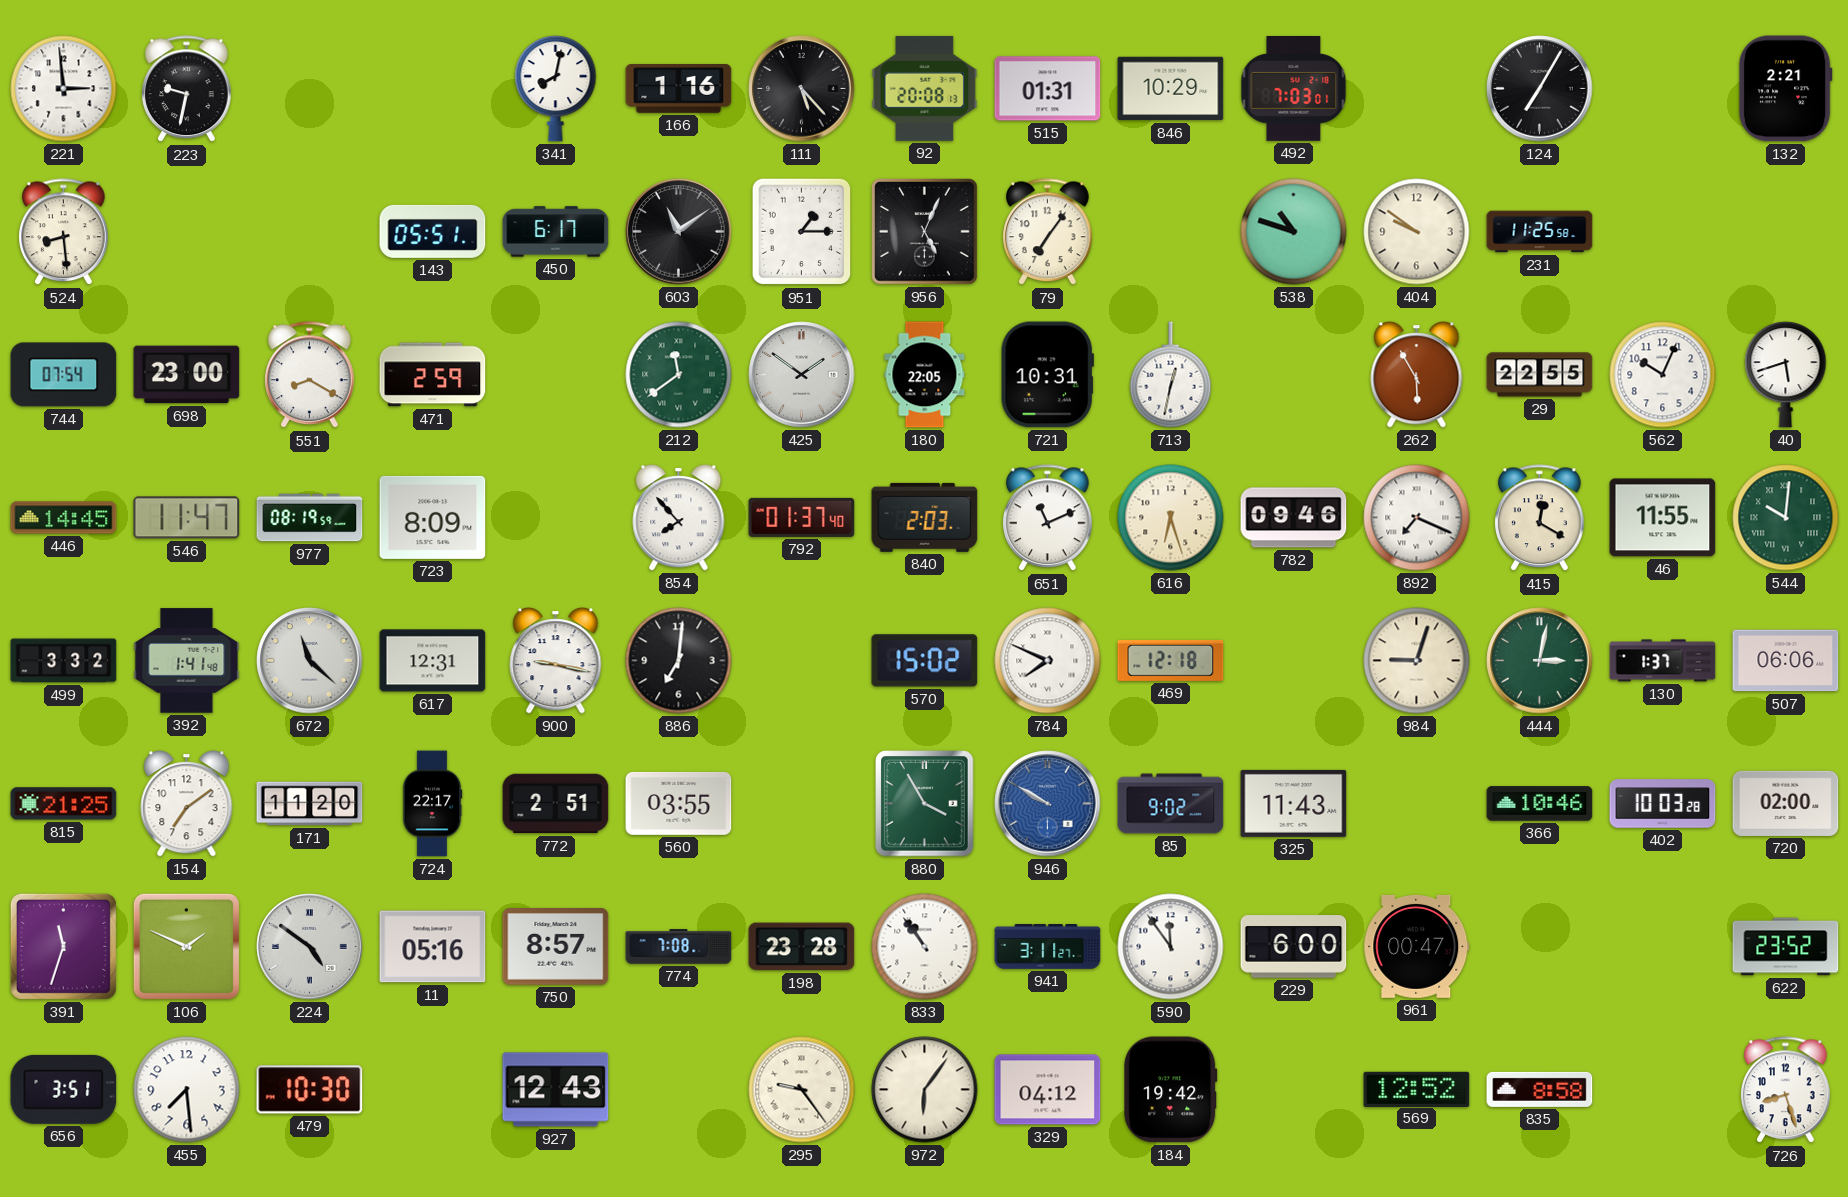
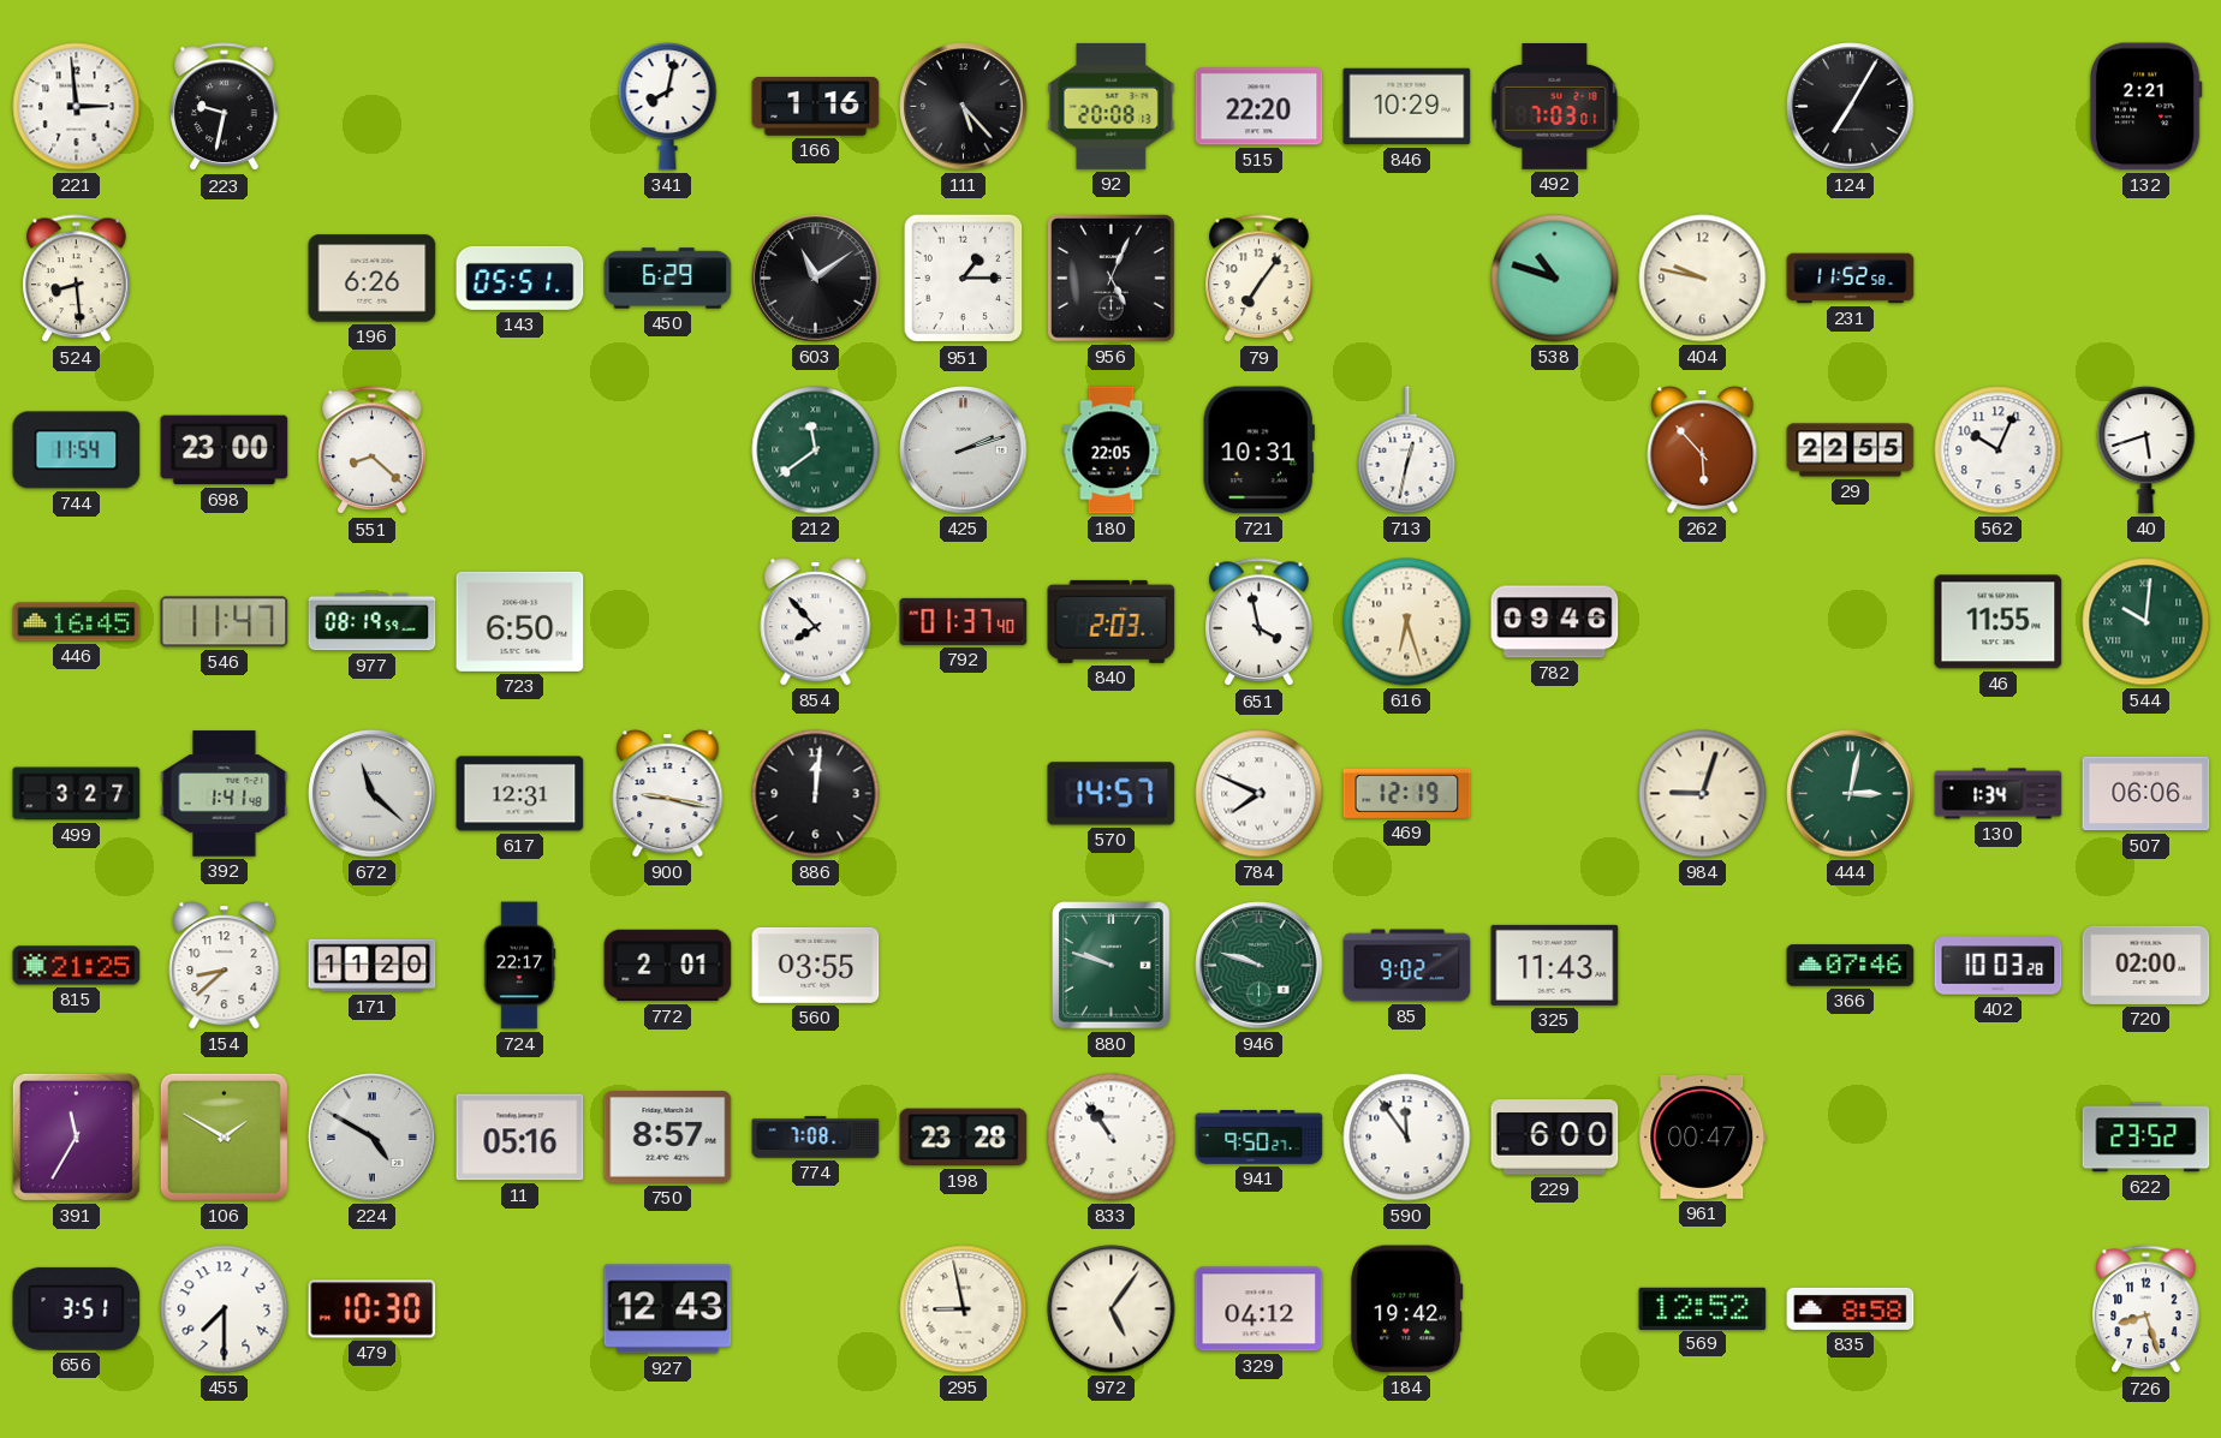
515: 01:31 -> 22:20 (1260, 107)
196: none -> 6:26 (373, 279)
450: 6:17 -> 6:29 (668, 279)
404: 9:51 -> 9:47 (1703, 279)
231: 11:25 -> 11:52 (1851, 279)
744: 07:54 -> 11:54 (77, 451)
551: 8:20 -> 8:22 (373, 451)
471: 2:59 -> none (433, 375)
425: 1:51 -> 2:12 (964, 451)
262: 5:55 -> 5:53 (1703, 451)
446: 14:45 -> 16:45 (77, 622)
723: 8:09 -> 6:50 (520, 621)
651: 11:11 -> 3:58 (1260, 622)
892: 7:19 -> none (1417, 518)
415: 12:20 -> none (1540, 518)
499: 3:32 -> 3:27 (77, 794)
886: 7:01 -> 12:01 (816, 794)
570: 15:02 -> 14:57 (1112, 794)
469: 12:18 -> 12:19 (1407, 793)
130: 1:37 -> 1:34 (1999, 794)
154: 7:09 -> 8:38 (225, 966)
772: 2:51 -> 2:01 (668, 966)
880: 3:55 -> 9:48 (1112, 966)
946: 9:50 -> 9:48 (1260, 966)
946 dial: blue -> green (1260, 966)
366: 10:46 -> 07:46 (1851, 966)
391: 11:33 -> 11:35 (76, 1136)
106: 1:49 -> 1:50 (224, 1136)
224: 4:51 -> 4:50 (373, 1138)
941: 3:11 -> 9:50 (1260, 1138)
455: 7:29 -> 7:30 (225, 1309)
295: 9:24 -> 8:58 (964, 1309)
972: 6:06 -> 5:06 (1112, 1309)
